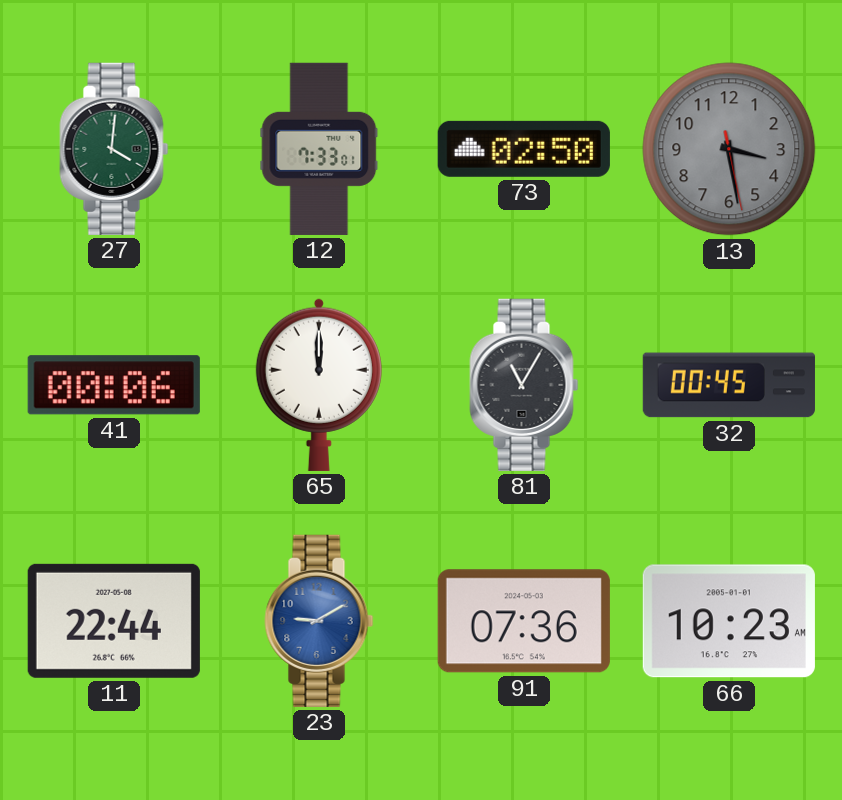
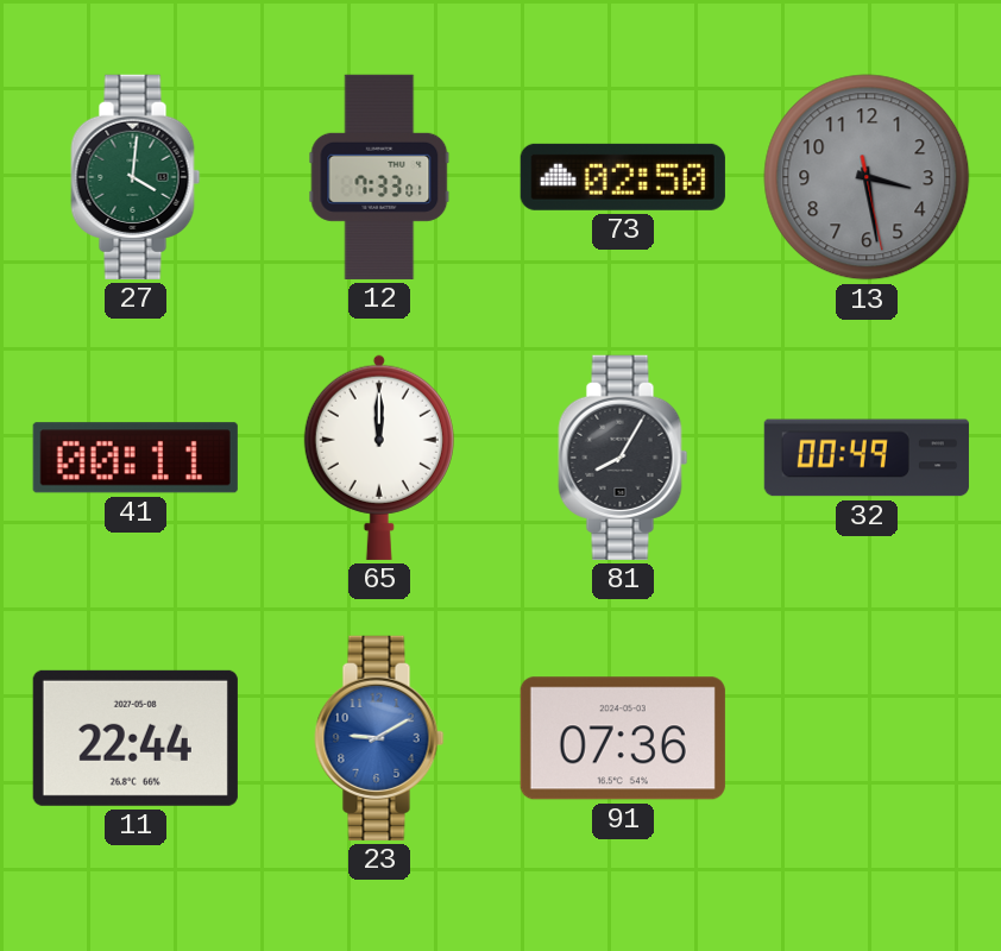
41: 00:06 -> 00:11 (136, 458)
81: 11:05 -> 8:05 (623, 458)
32: 00:45 -> 00:49 (867, 458)
66: 10:23 -> none (729, 621)
